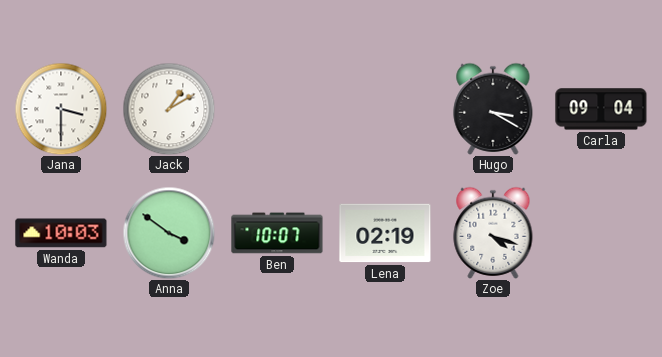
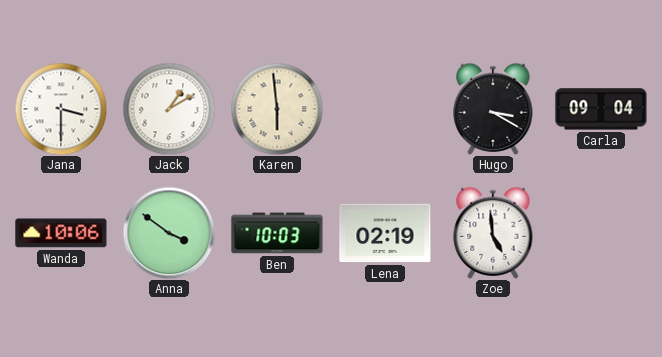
Karen: none -> 5:59 (277, 109)
Wanda: 10:03 -> 10:06 (61, 233)
Ben: 10:07 -> 10:03 (277, 233)
Zoe: 4:18 -> 4:59 (493, 233)
